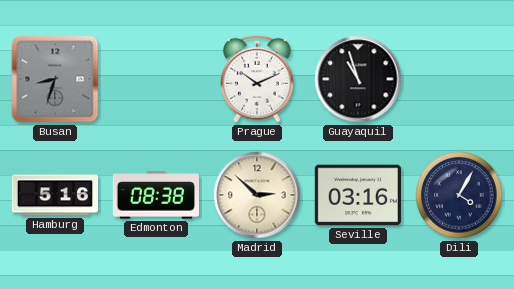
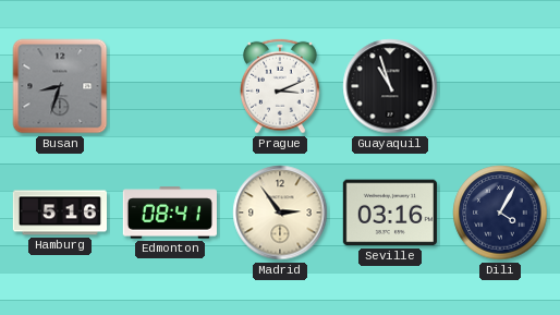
Prague: 10:11 -> 3:11 (280, 86)
Edmonton: 08:38 -> 08:41 (169, 213)
Madrid: 2:52 -> 2:54 (280, 213)
